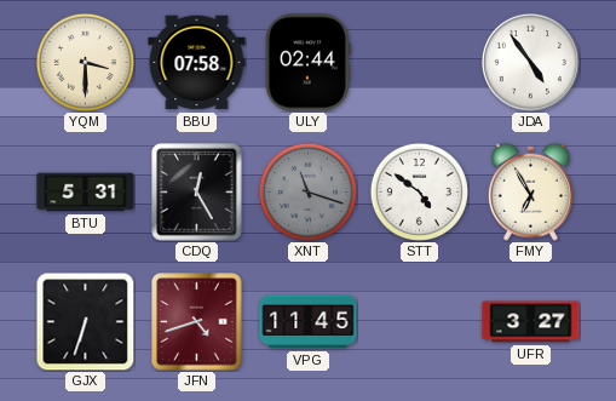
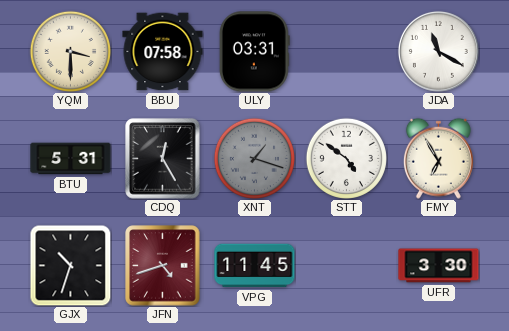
ULY: 02:44 -> 03:31 (254, 52)
JDA: 4:54 -> 11:20 (438, 51)
XNT: 11:18 -> 1:18 (254, 158)
GJX: 6:33 -> 10:33 (70, 265)
UFR: 3:27 -> 3:30 (439, 266)
